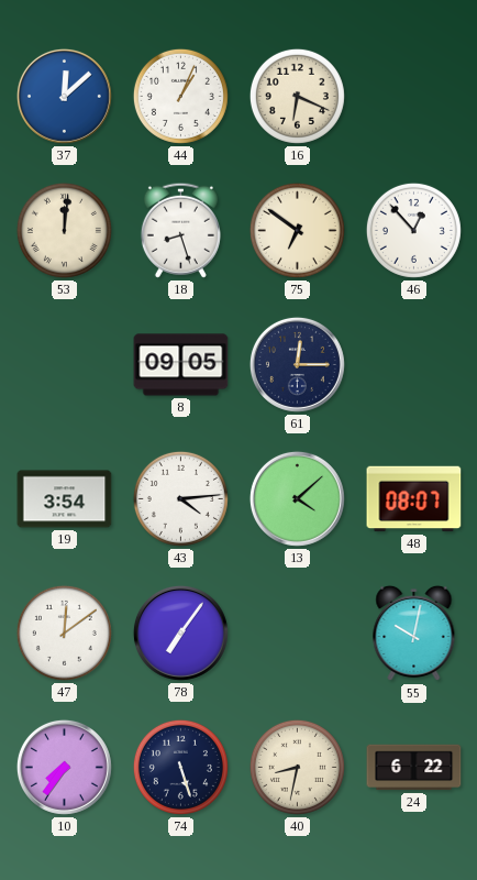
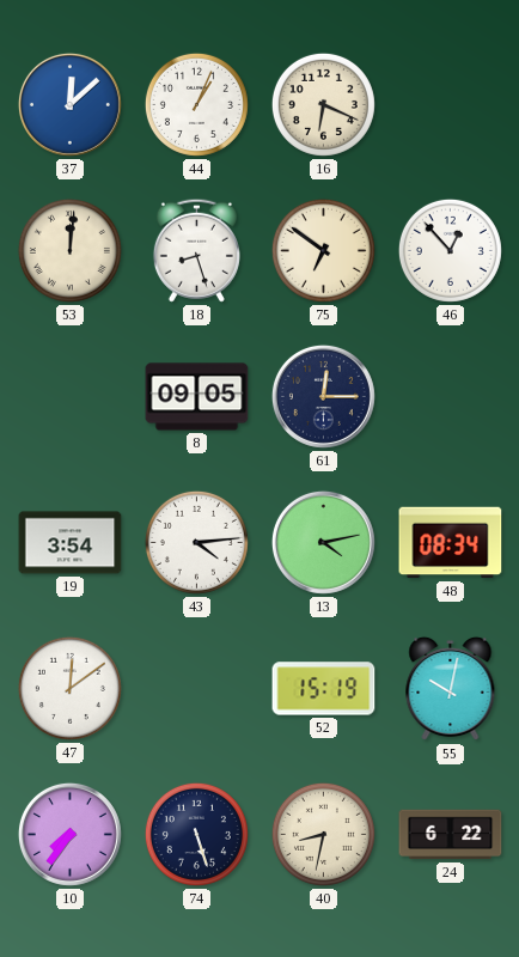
13: 4:08 -> 4:13 (323, 542)
48: 08:07 -> 08:34 (451, 543)
78: 7:06 -> none (180, 632)
52: none -> 15:19 (324, 689)
